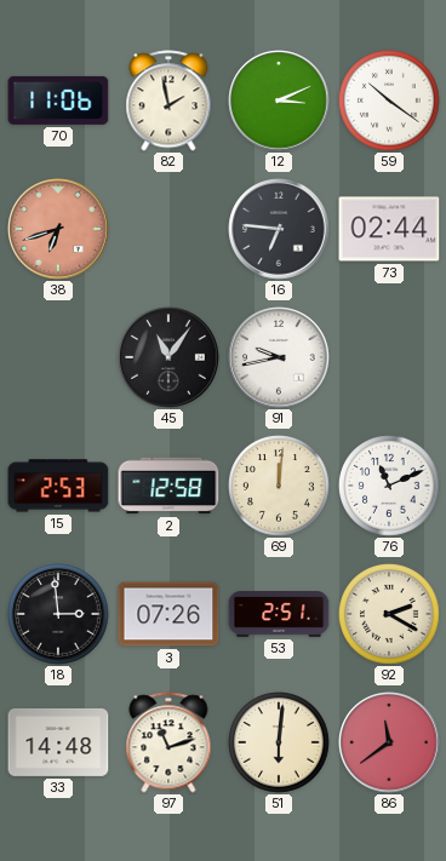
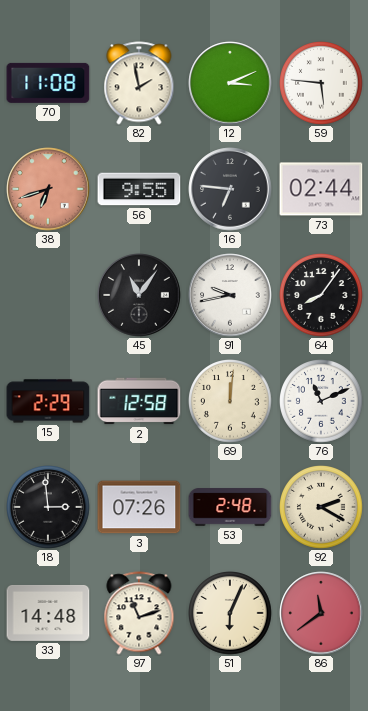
70: 11:06 -> 11:08 (48, 83)
59: 10:21 -> 5:46 (322, 84)
56: none -> 9:55 (139, 189)
64: none -> 8:06 (322, 296)
15: 2:53 -> 2:29 (48, 401)
53: 2:51 -> 2:48 (230, 507)
51: 6:01 -> 6:04 (231, 614)
